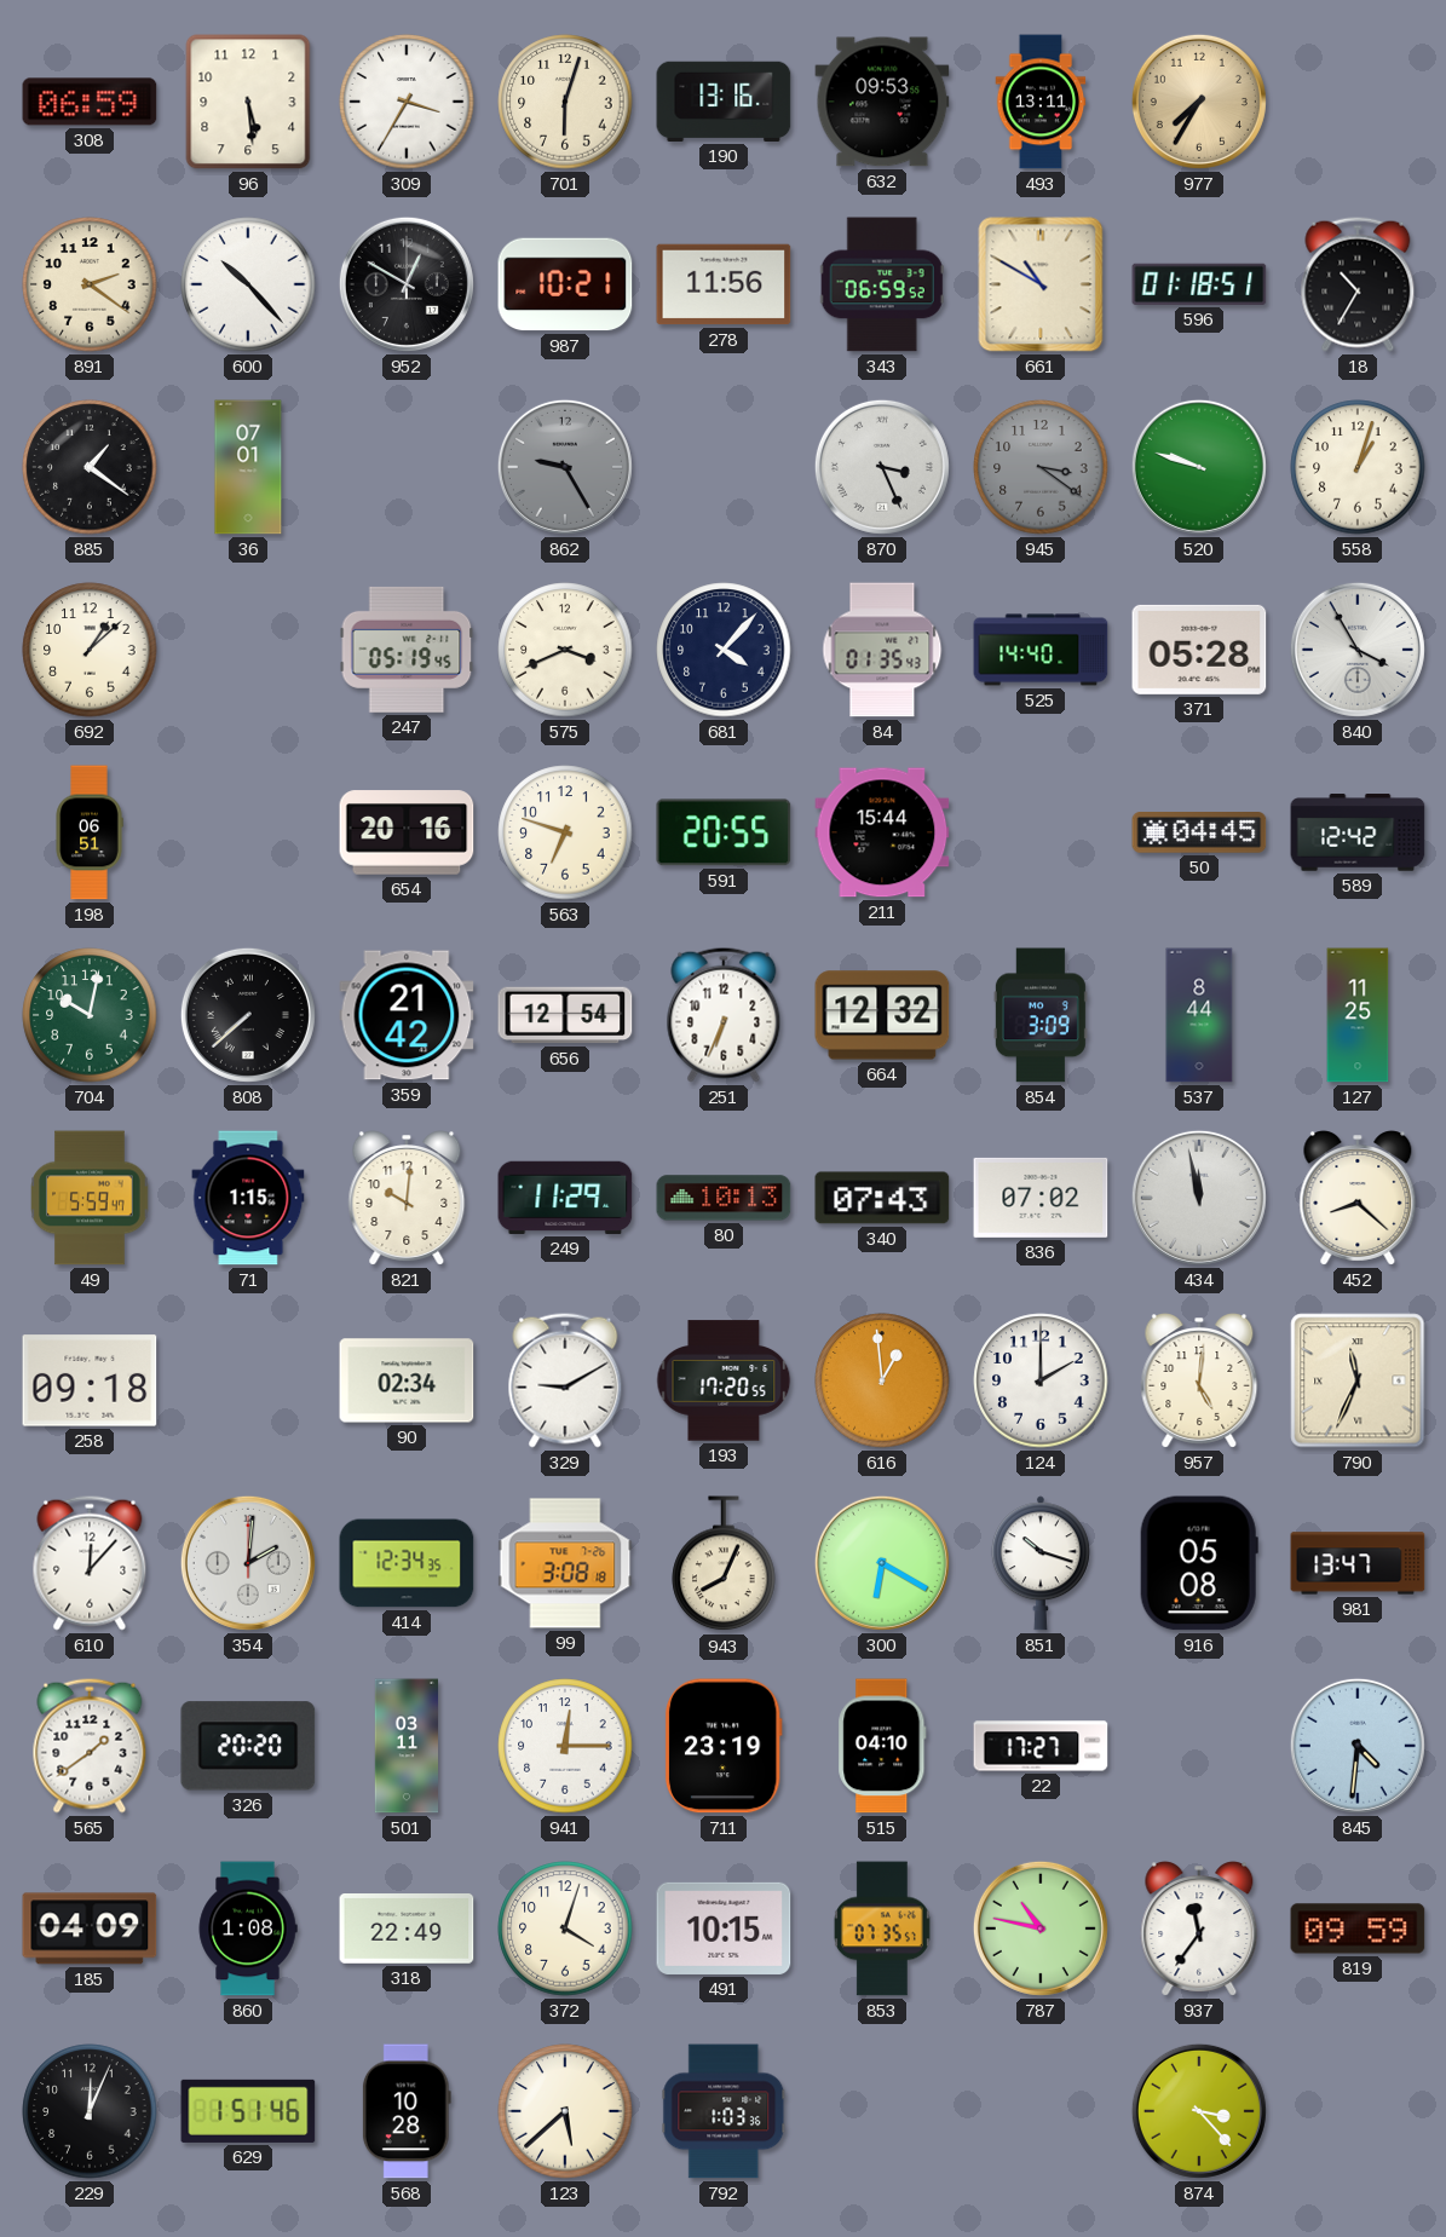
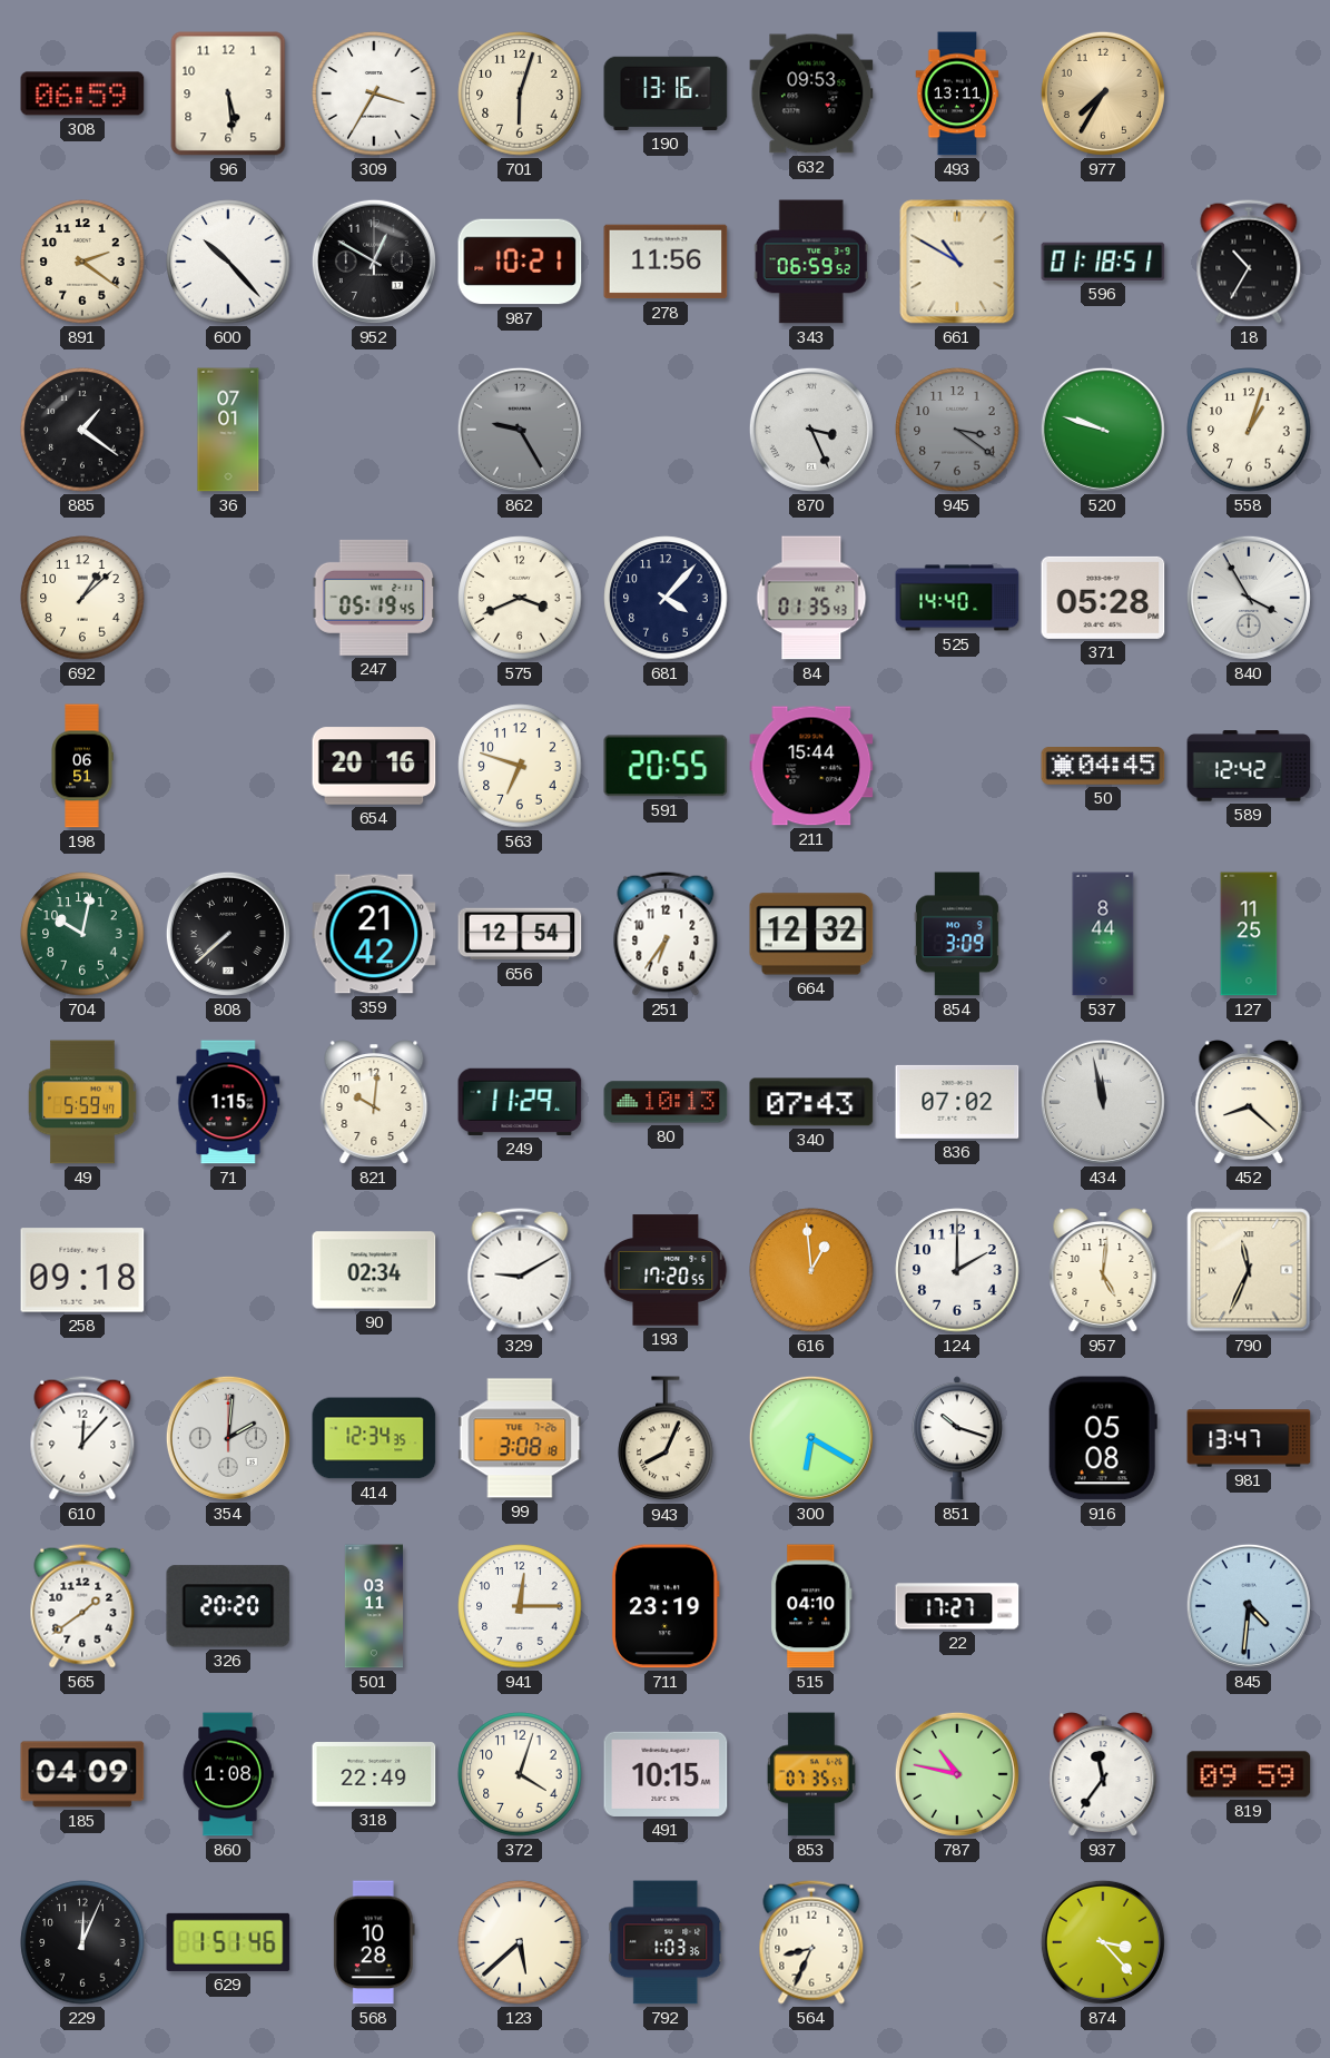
251: 6:34 -> 6:36 (666, 934)
564: none -> 8:34 (811, 1942)
